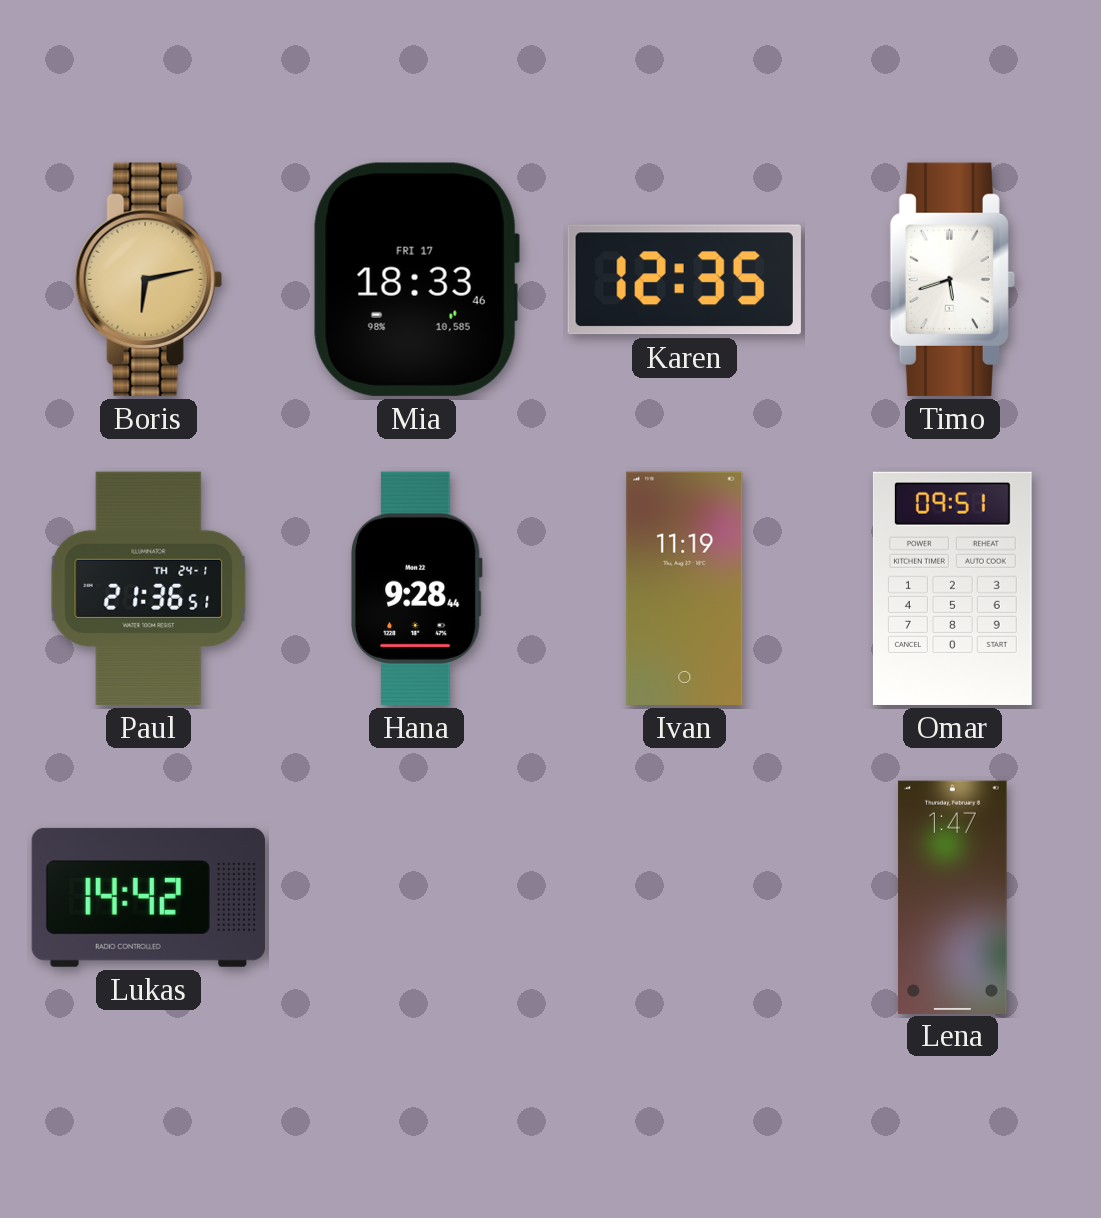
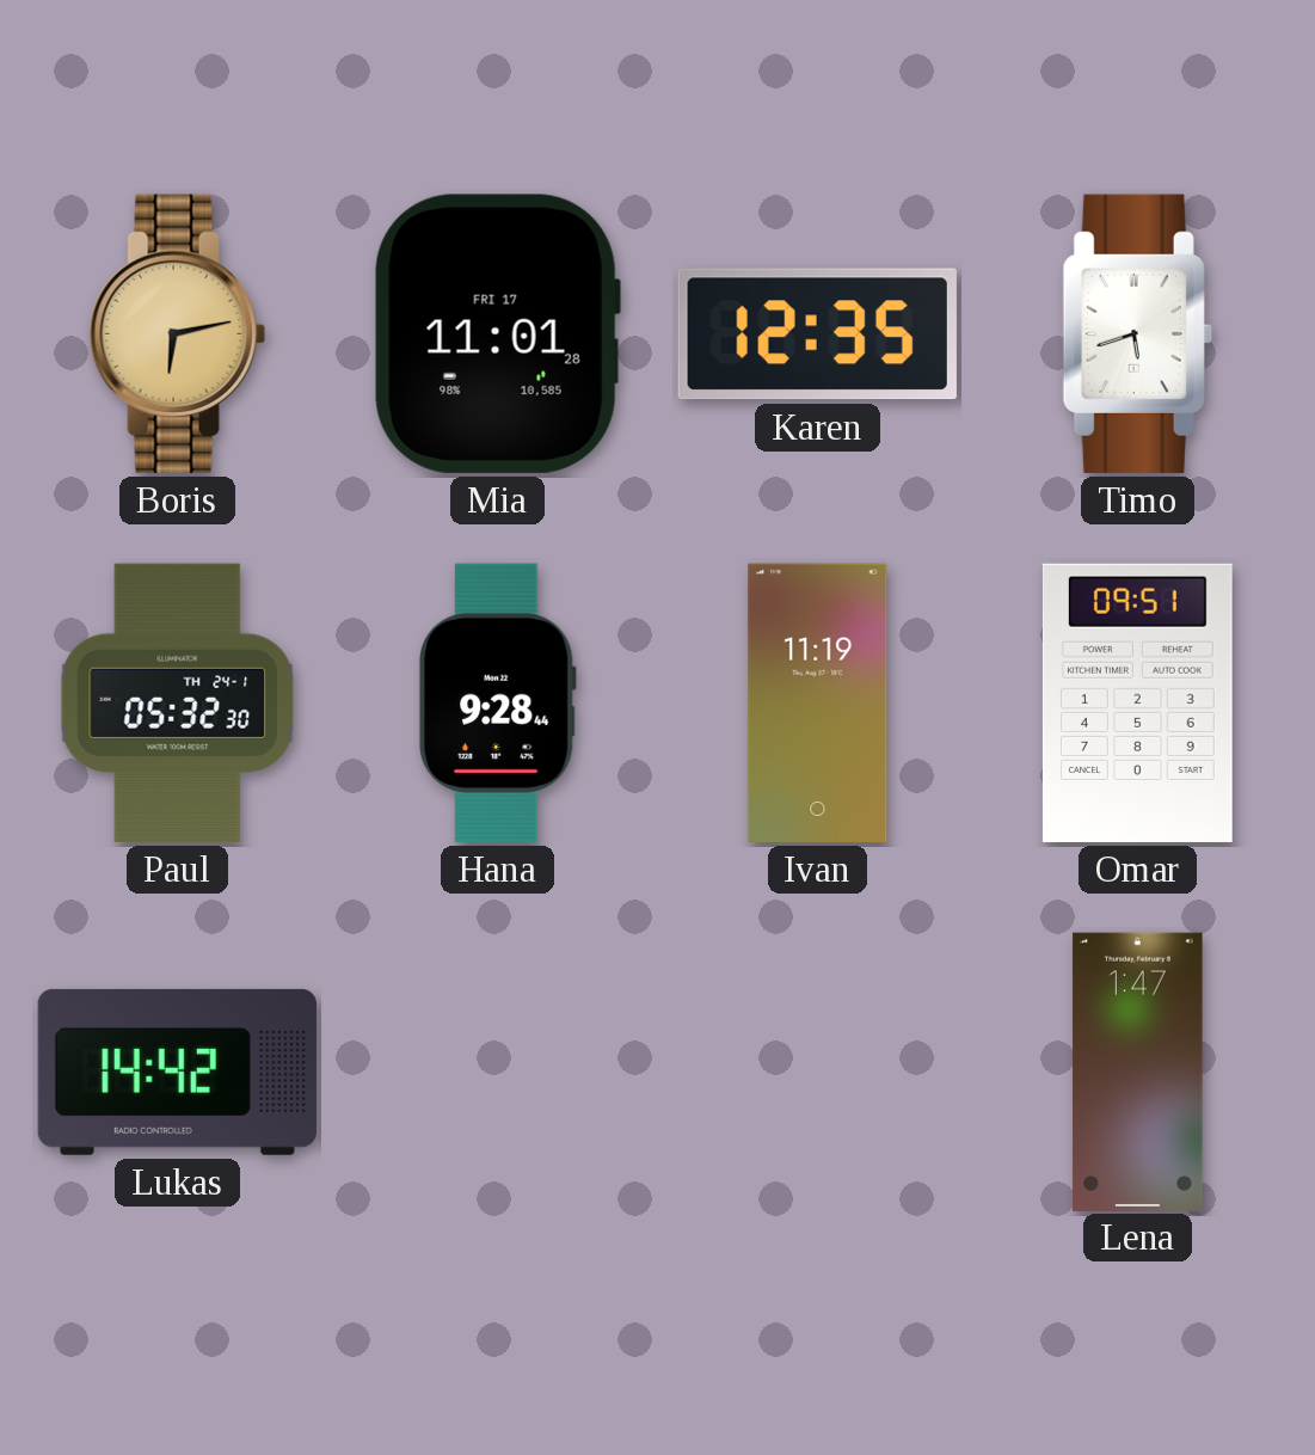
Mia: 18:33 -> 11:01 (497, 333)
Paul: 21:36 -> 05:32 (178, 702)
